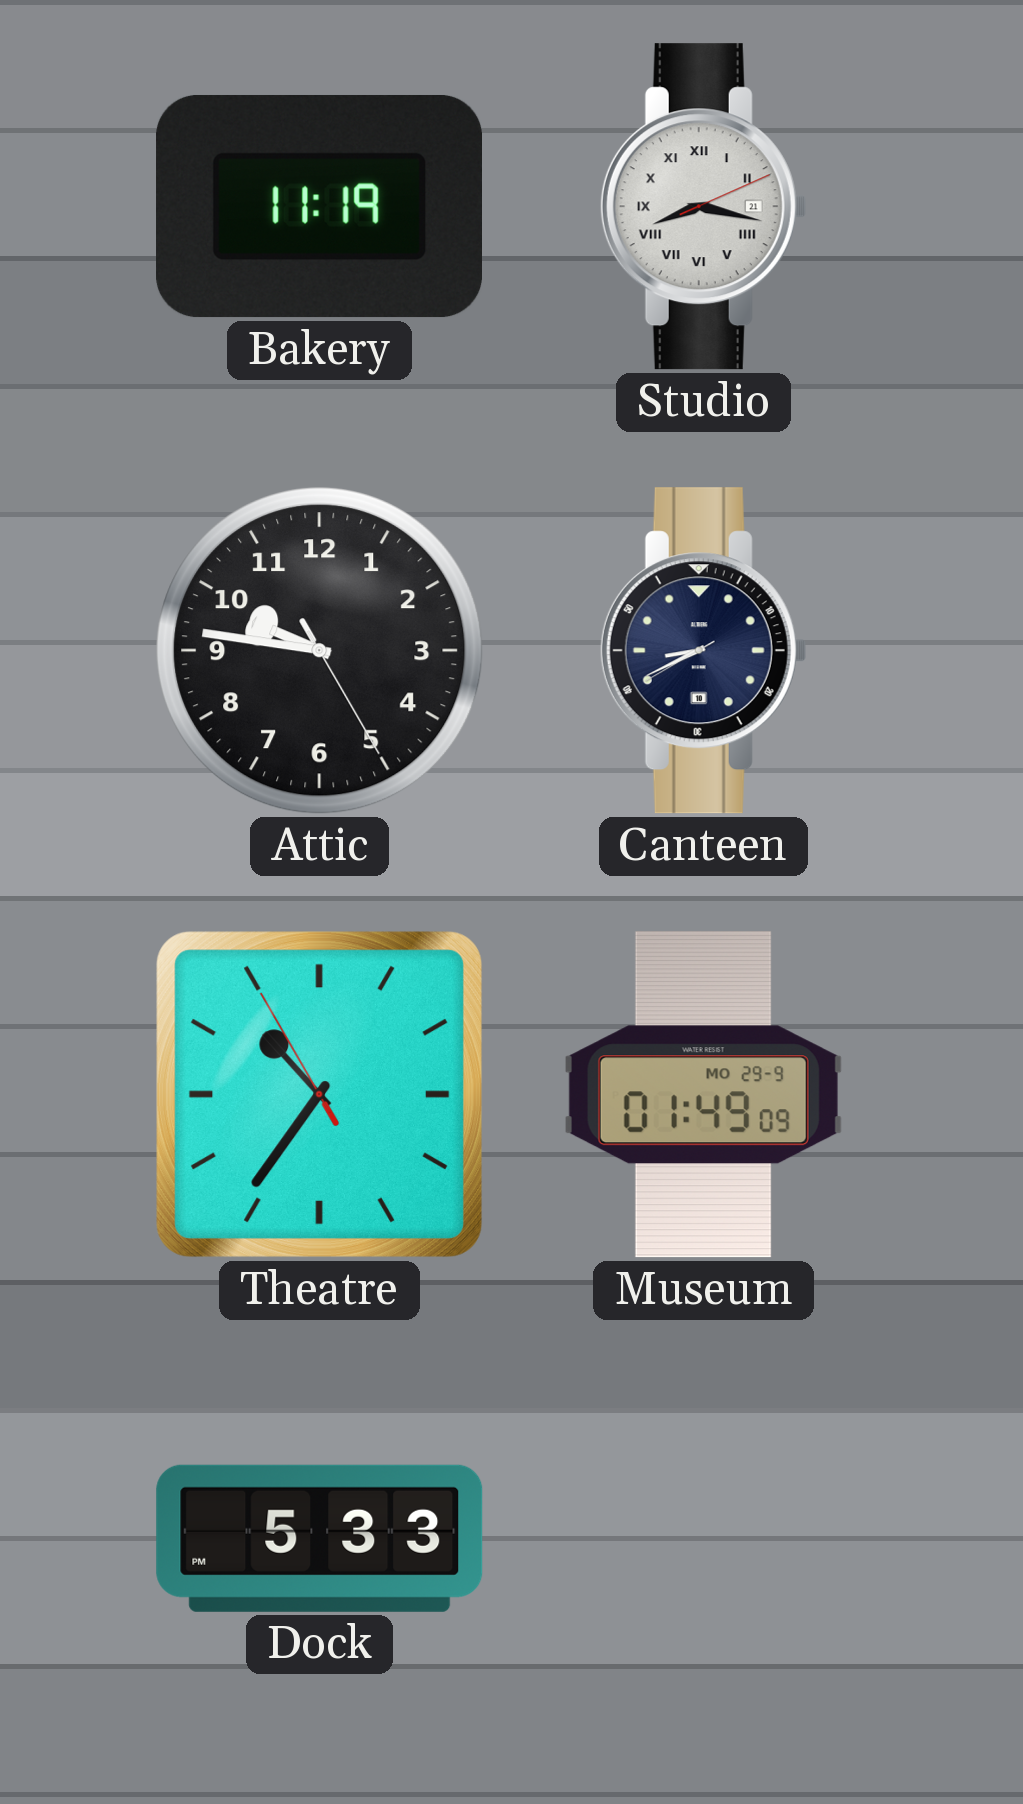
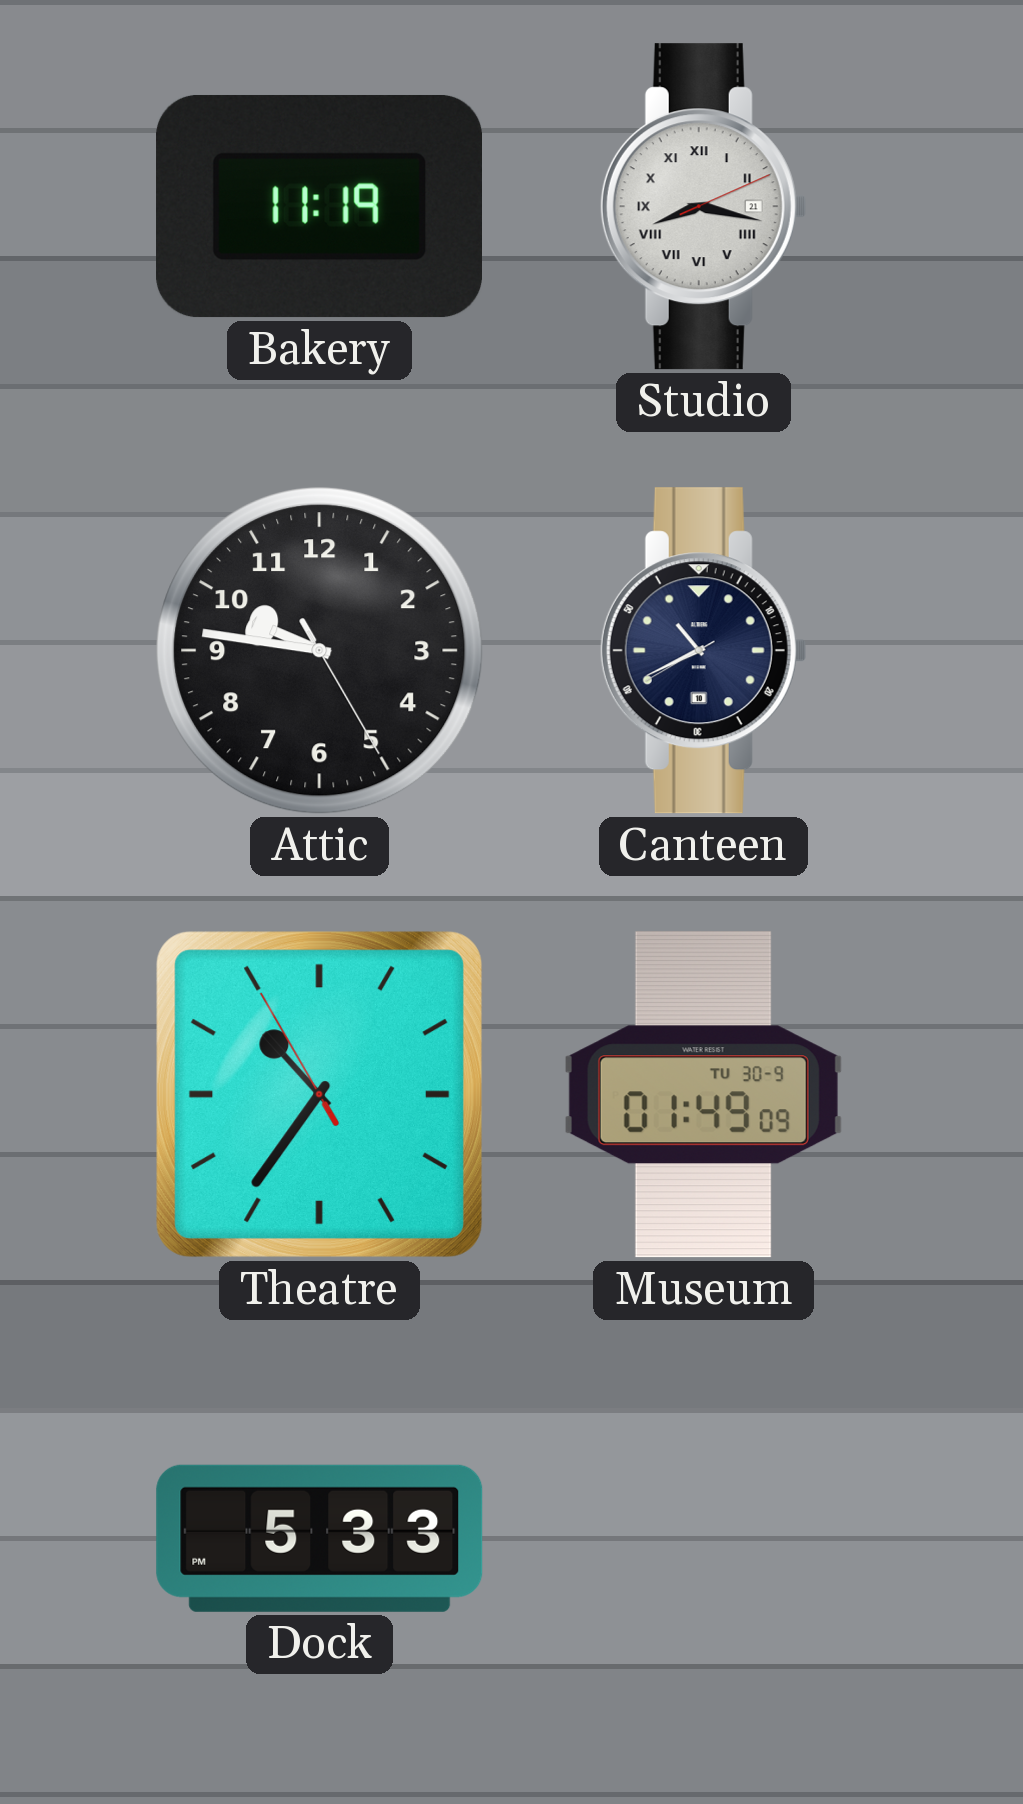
Canteen: 8:40 -> 10:40 (703, 651)
Museum date: MO 29-9 -> TU 30-9 (703, 1095)
